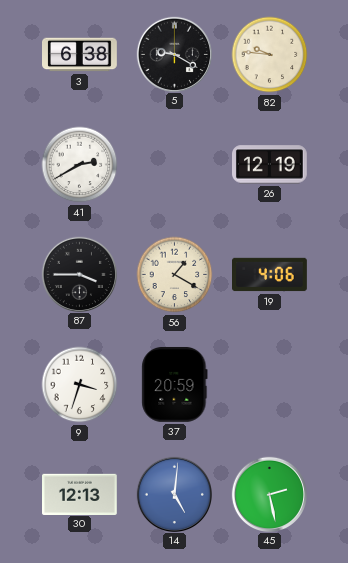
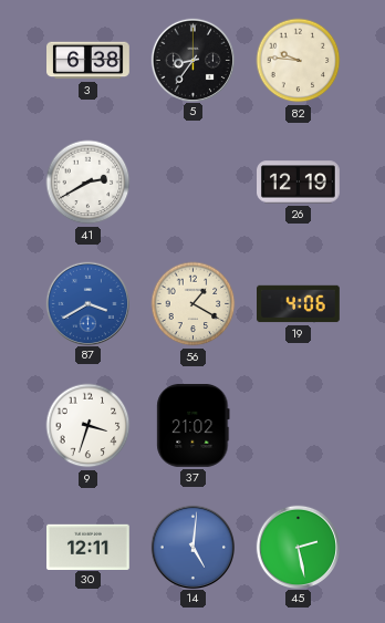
5: 9:20 -> 8:36 (192, 60)
87: 3:45 -> 3:40 (87, 303)
87 dial: black -> blue (87, 303)
37: 20:59 -> 21:02 (194, 425)
30: 12:13 -> 12:11 (89, 547)
